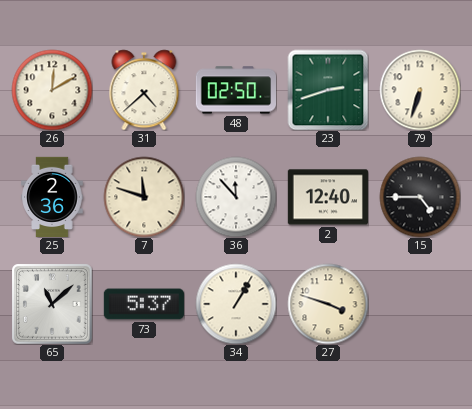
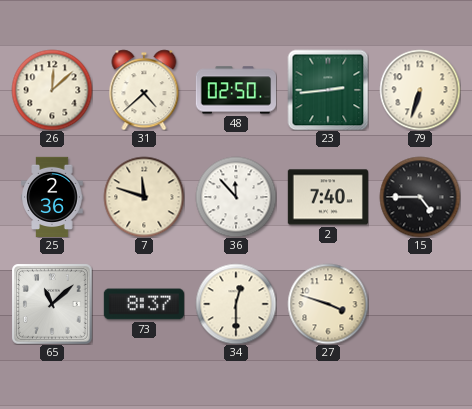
26: 12:10 -> 12:08 (52, 90)
23: 2:42 -> 2:44 (328, 90)
2: 12:40 -> 7:40 (328, 197)
73: 5:37 -> 8:37 (144, 304)
34: 1:05 -> 12:30 (236, 304)
